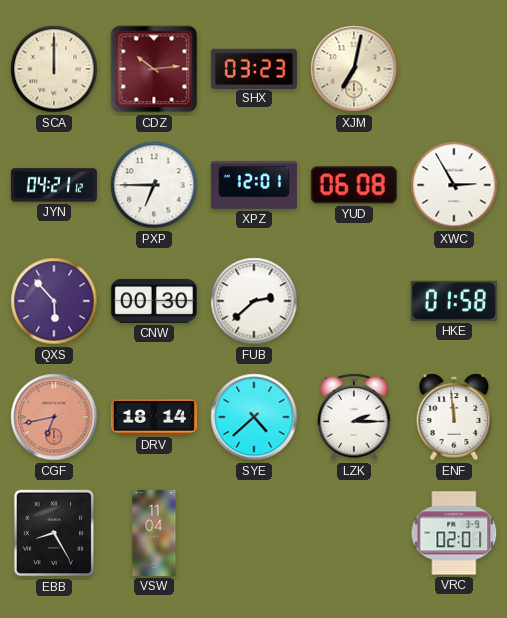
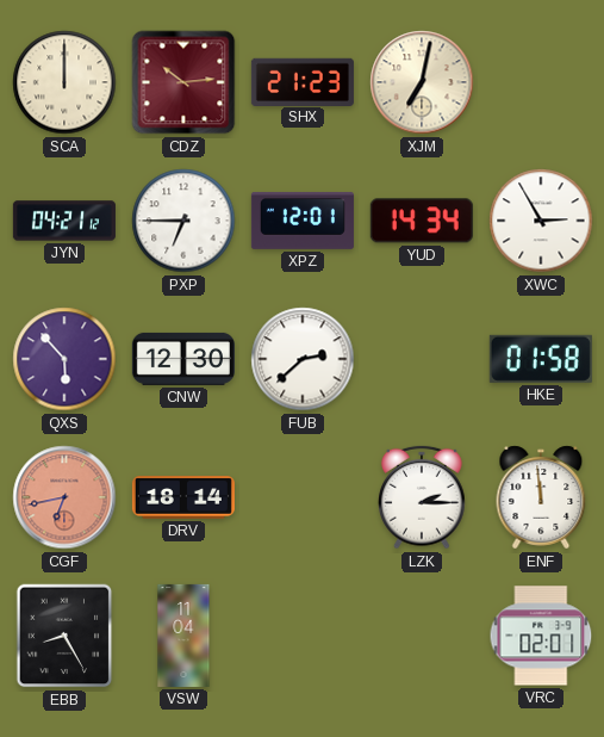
SHX: 03:23 -> 21:23 (303, 81)
YUD: 06:08 -> 14:34 (422, 221)
CNW: 00:30 -> 12:30 (183, 359)
SYE: 4:38 -> none (254, 417)
